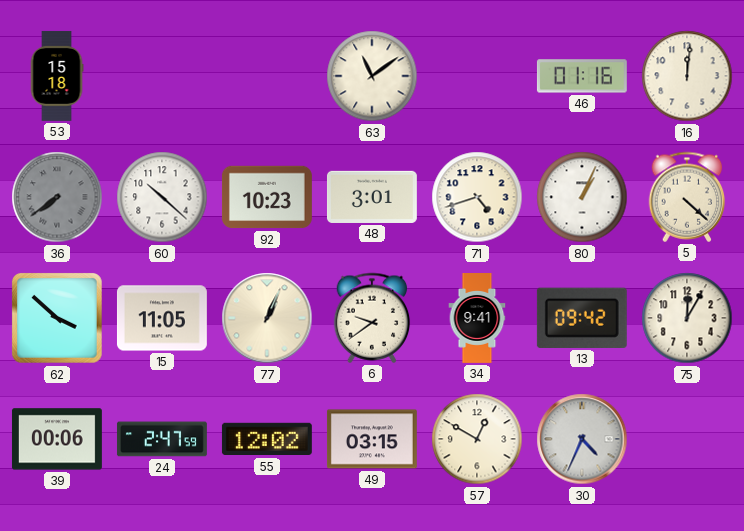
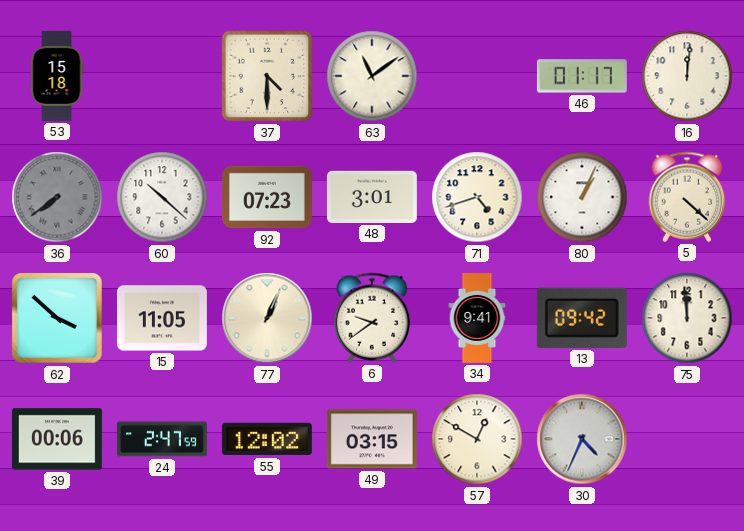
37: none -> 4:30 (267, 76)
46: 01:16 -> 01:17 (582, 76)
92: 10:23 -> 07:23 (267, 197)
75: 12:05 -> 11:59 (687, 318)
